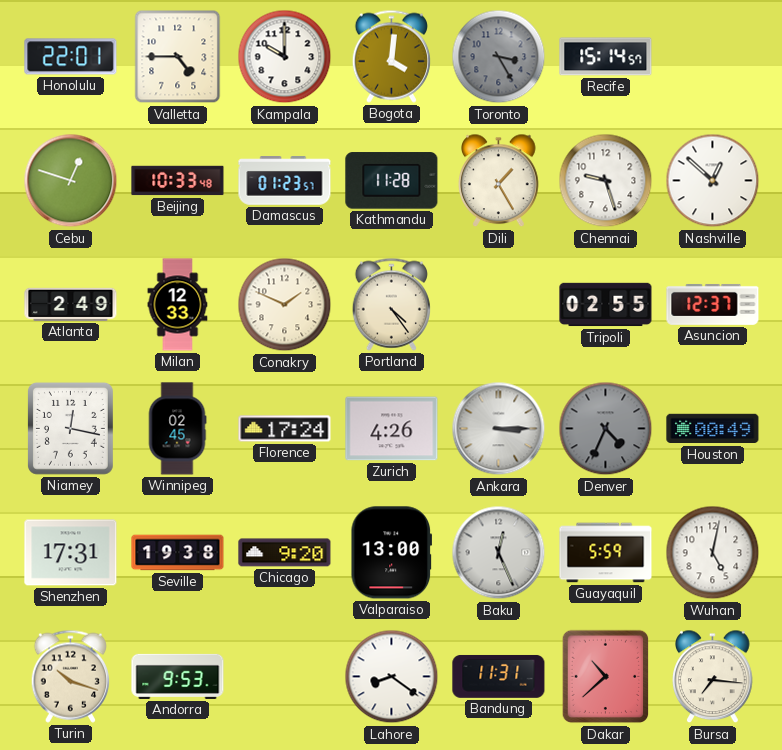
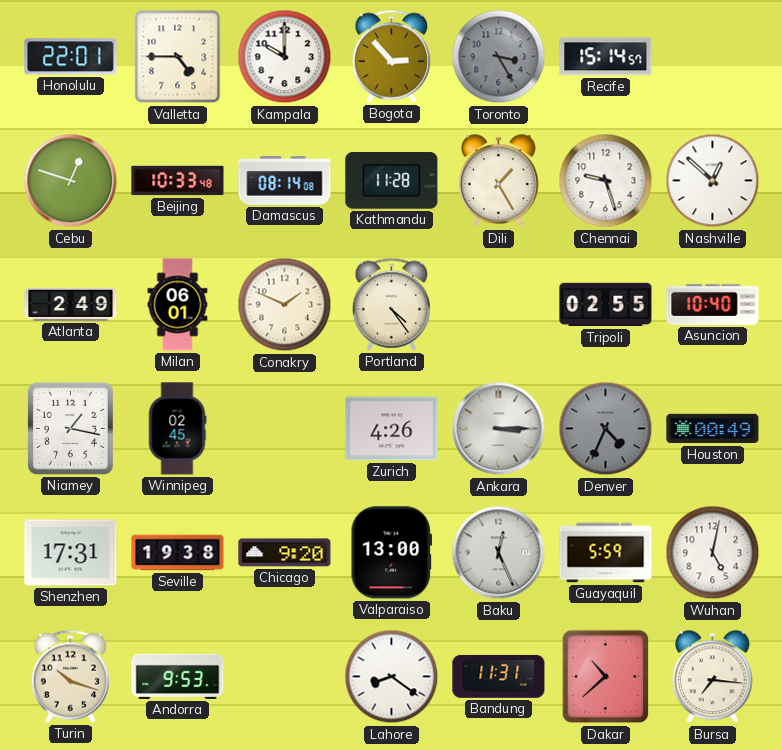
Bogota: 4:01 -> 2:53 (391, 56)
Damascus: 01:23 -> 08:14 (285, 181)
Milan: 12:33 -> 06:01 (178, 305)
Asuncion: 12:37 -> 10:40 (713, 304)
Niamey: 12:17 -> 1:17 (70, 428)
Florence: 17:24 -> none (285, 429)
